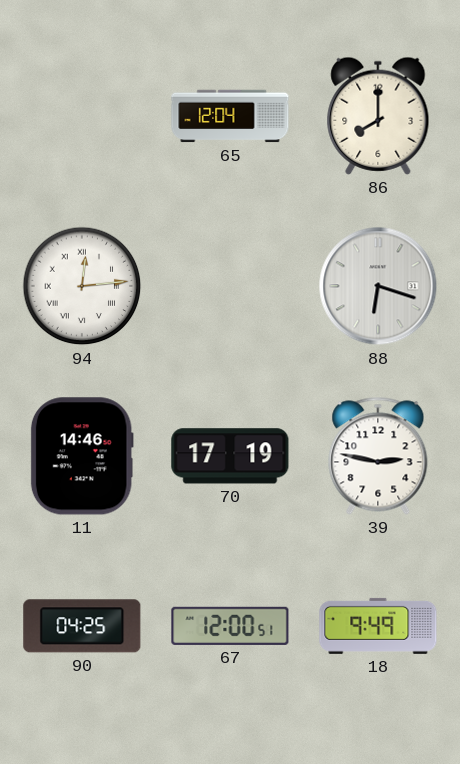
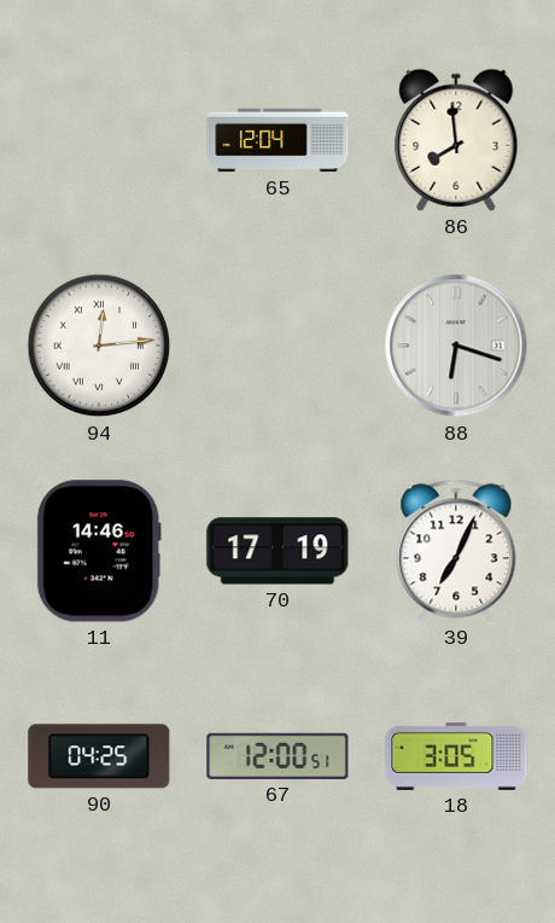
86: 8:00 -> 7:59 (456, 140)
39: 2:47 -> 7:04 (456, 551)
18: 9:49 -> 3:05 (456, 756)
